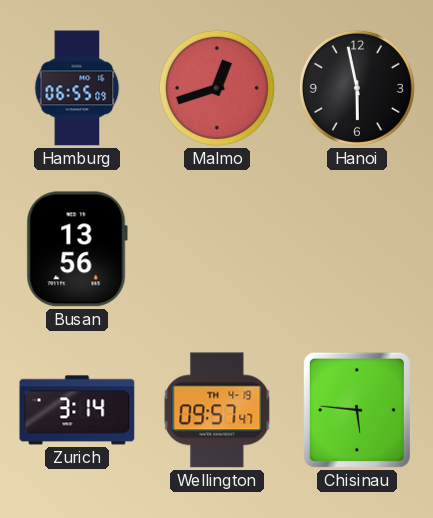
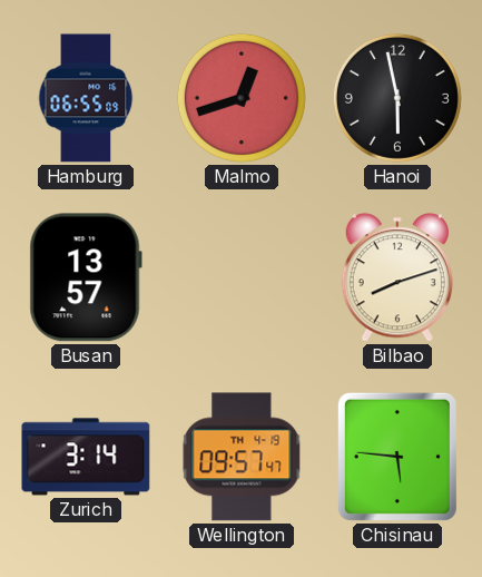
Busan: 13:56 -> 13:57 (86, 277)
Bilbao: none -> 8:12 (397, 277)
